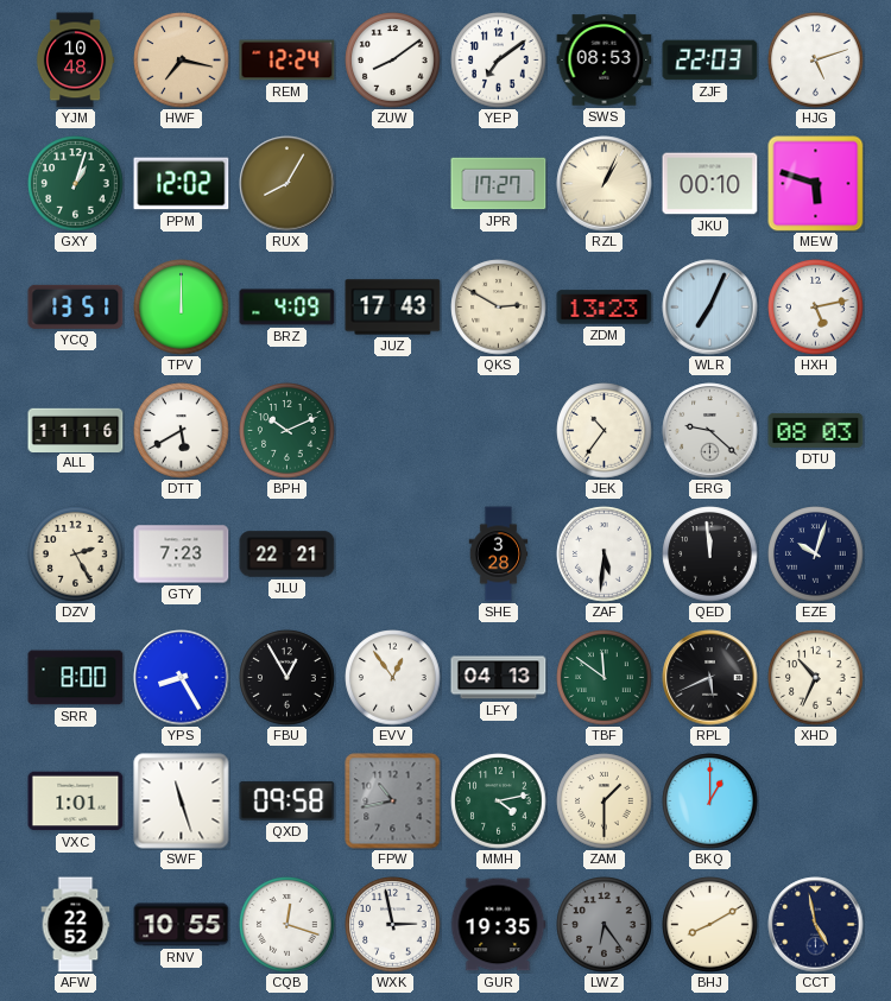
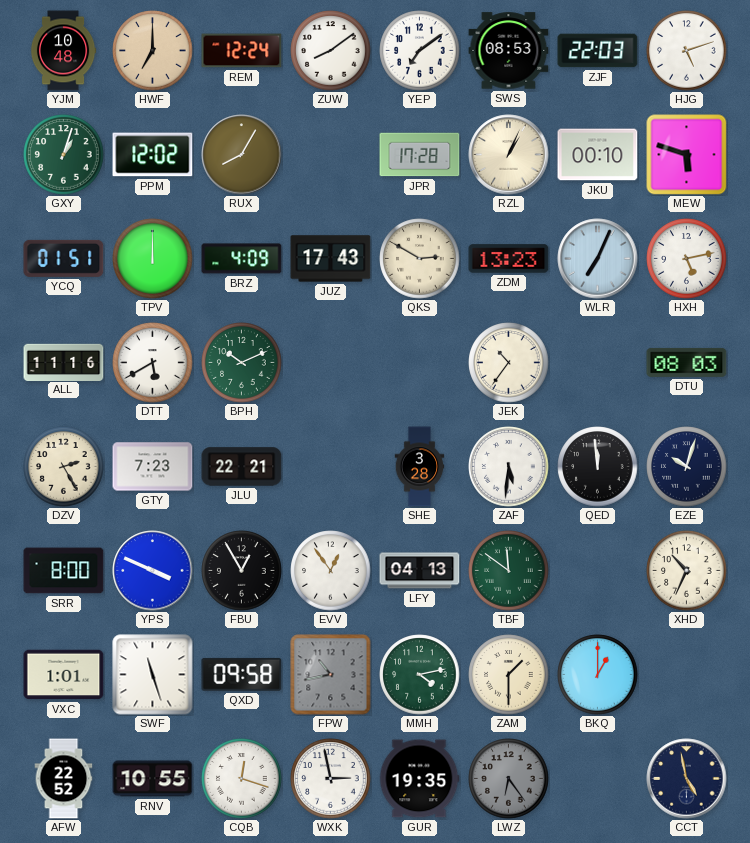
HWF: 7:17 -> 7:00 (153, 51)
JPR: 17:27 -> 17:28 (420, 155)
YCQ: 13:51 -> 01:51 (64, 258)
ERG: 9:22 -> none (710, 431)
YPS: 8:25 -> 3:49 (153, 571)
RPL: 5:41 -> none (710, 678)
BHJ: 8:10 -> none (710, 925)
